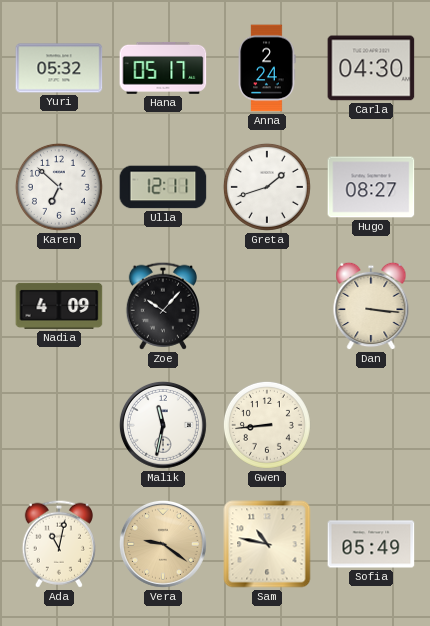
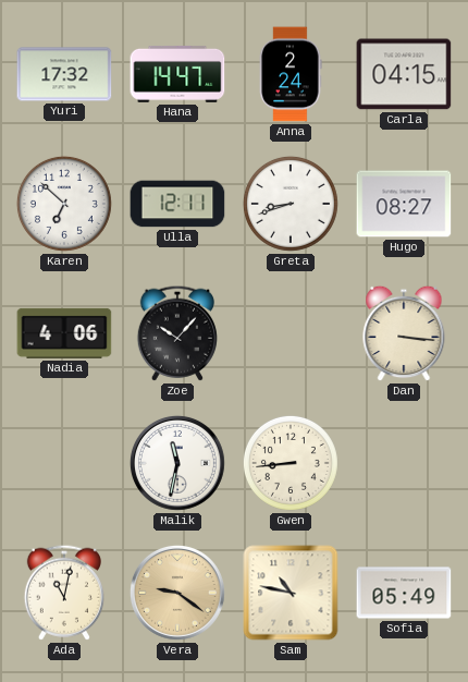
Yuri: 05:32 -> 17:32 (64, 74)
Hana: 05:17 -> 14:47 (177, 74)
Carla: 04:30 -> 04:15 (404, 74)
Greta: 1:42 -> 8:42 (291, 204)
Nadia: 4:09 -> 4:06 (64, 333)
